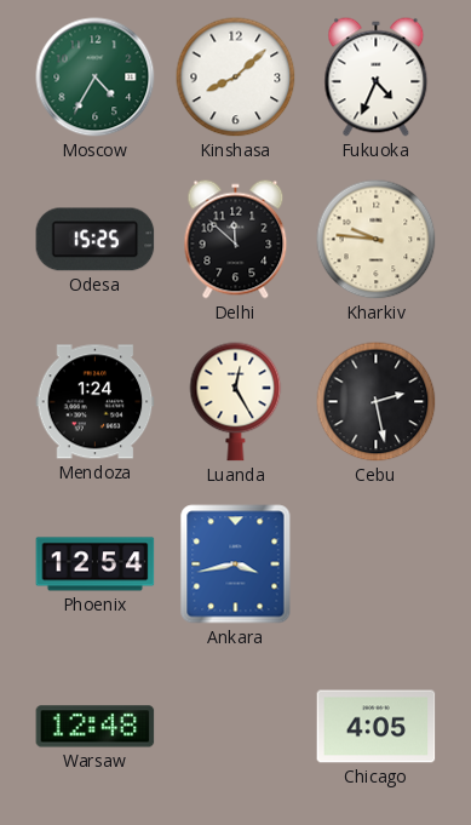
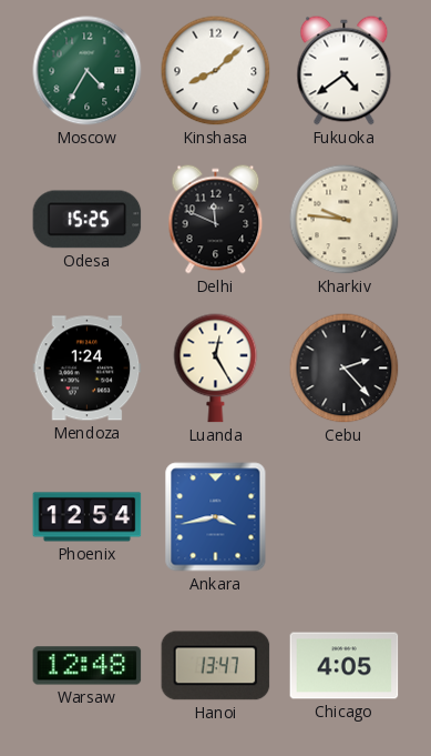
Fukuoka: 4:34 -> 4:39 (345, 71)
Delhi: 11:52 -> 11:49 (216, 220)
Cebu: 2:28 -> 2:23 (345, 369)
Hanoi: none -> 13:47 (216, 666)
